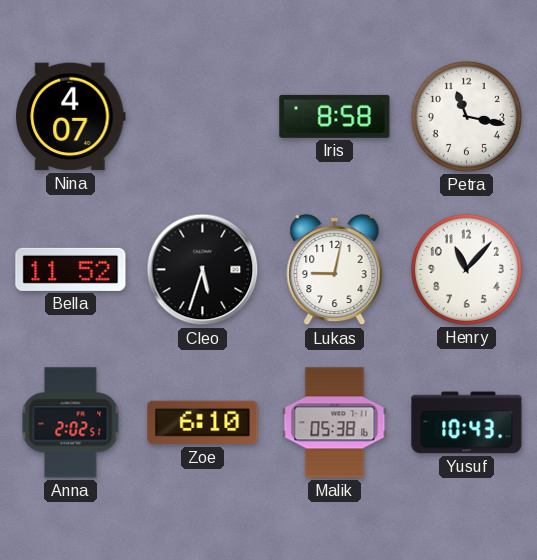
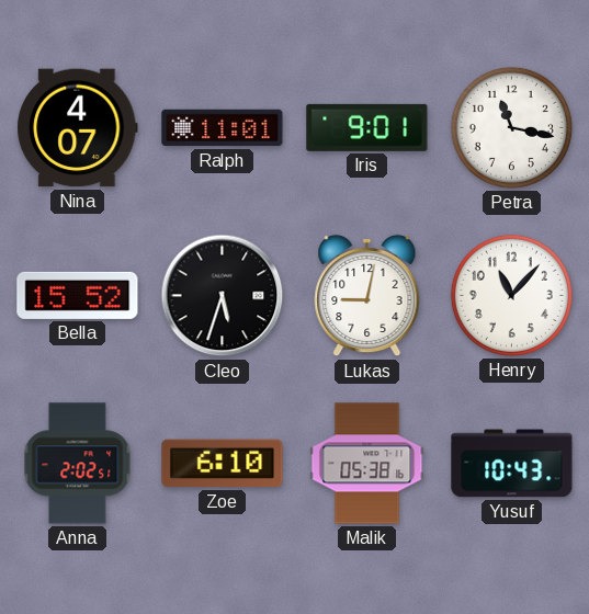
Ralph: none -> 11:01 (223, 128)
Iris: 8:58 -> 9:01 (367, 127)
Bella: 11:52 -> 15:52 (78, 295)
